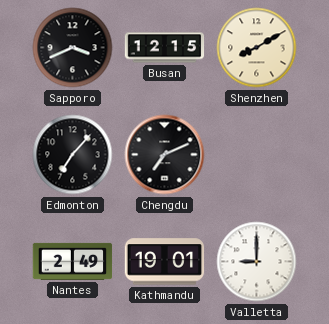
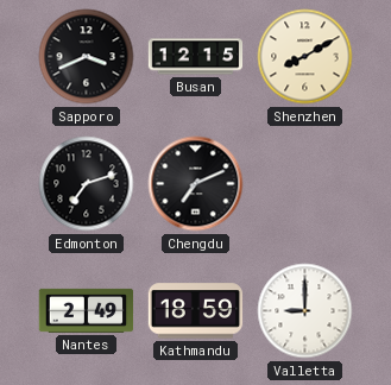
Edmonton: 7:07 -> 7:12 (87, 184)
Kathmandu: 19:01 -> 18:59 (196, 311)
